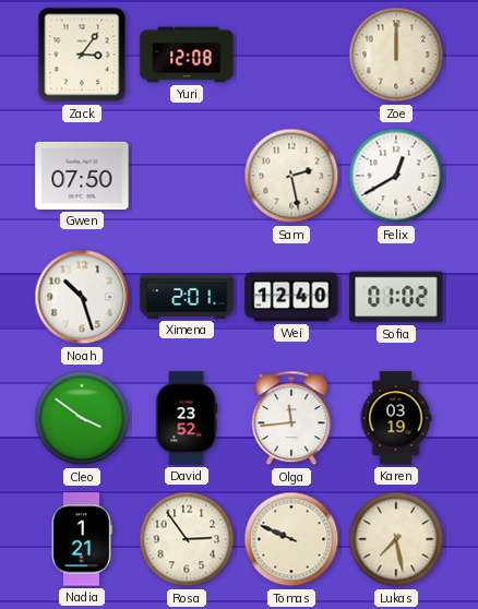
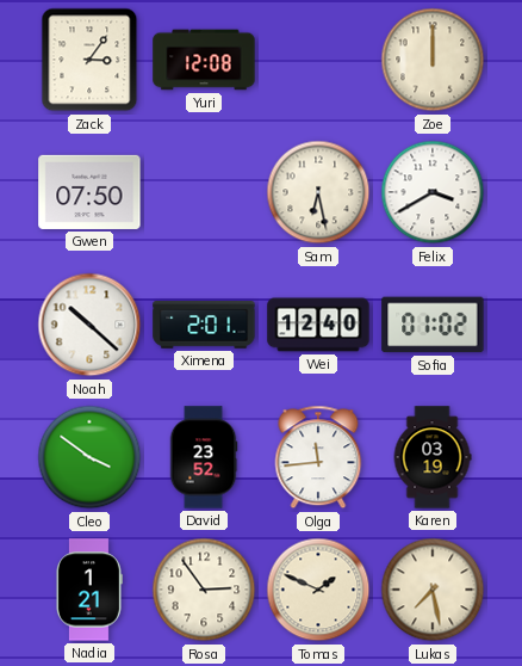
Sam: 2:28 -> 6:28 (318, 192)
Felix: 12:40 -> 3:40 (433, 192)
Noah: 10:27 -> 10:22 (89, 325)
Tomas: 9:49 -> 1:49 (318, 590)
